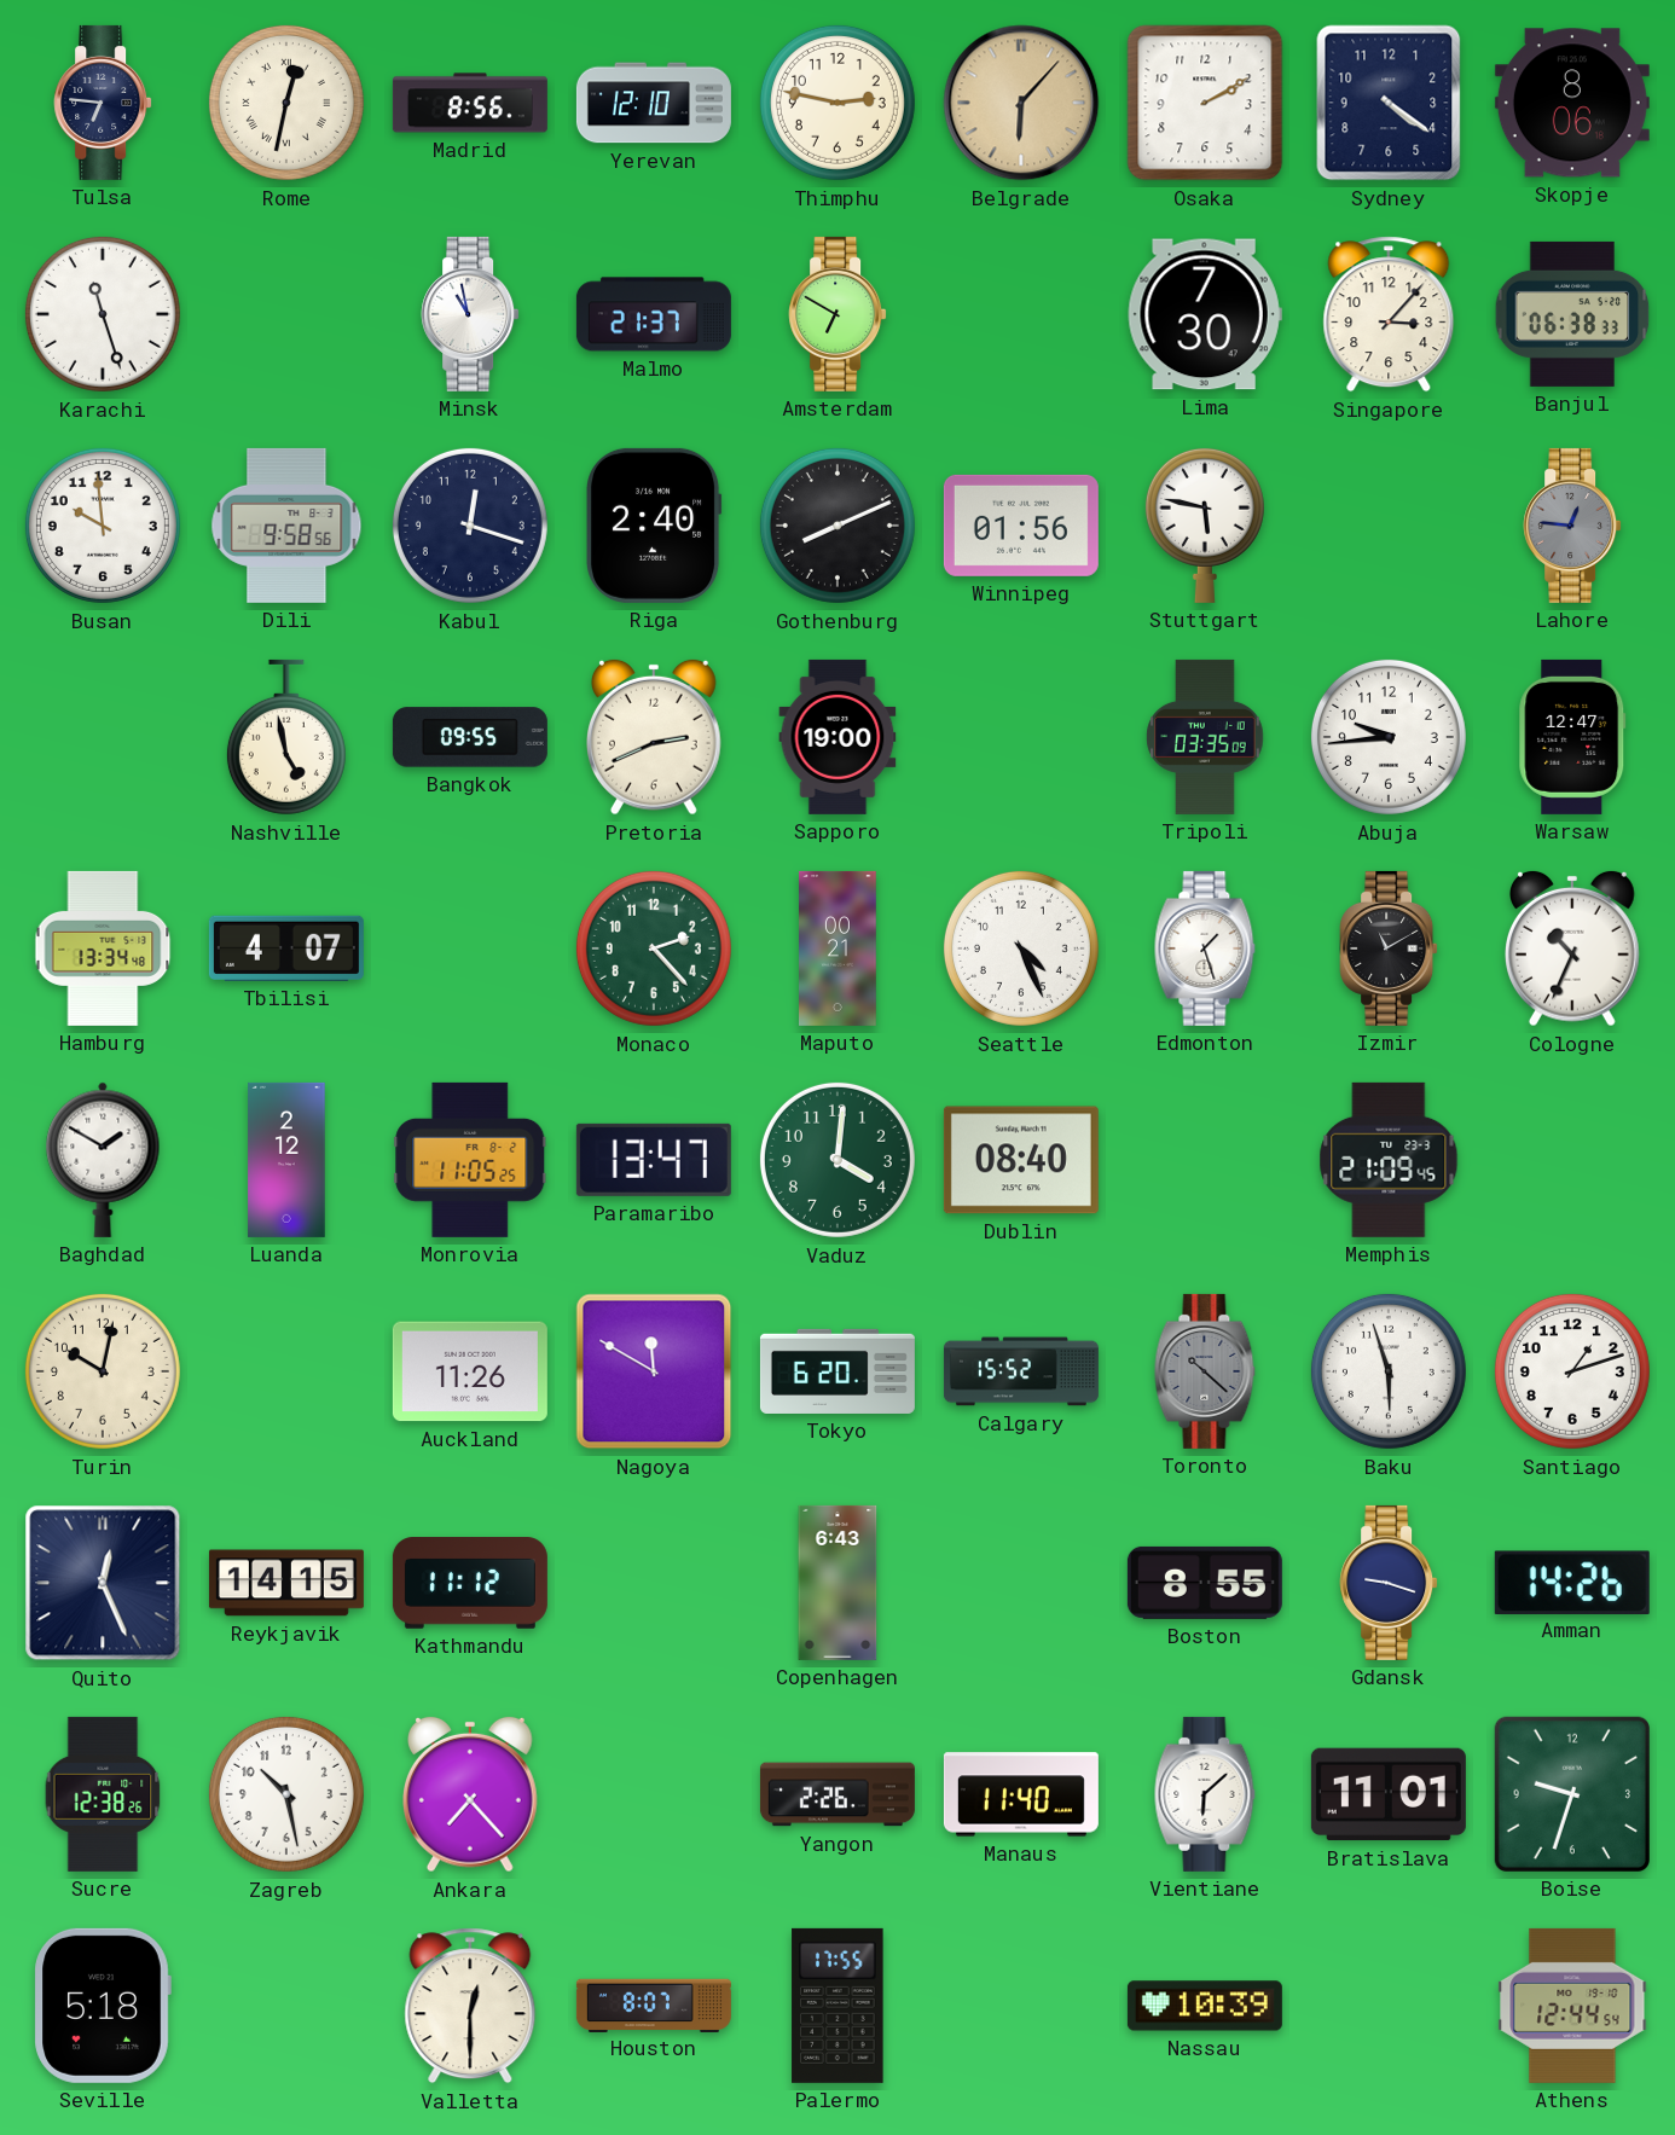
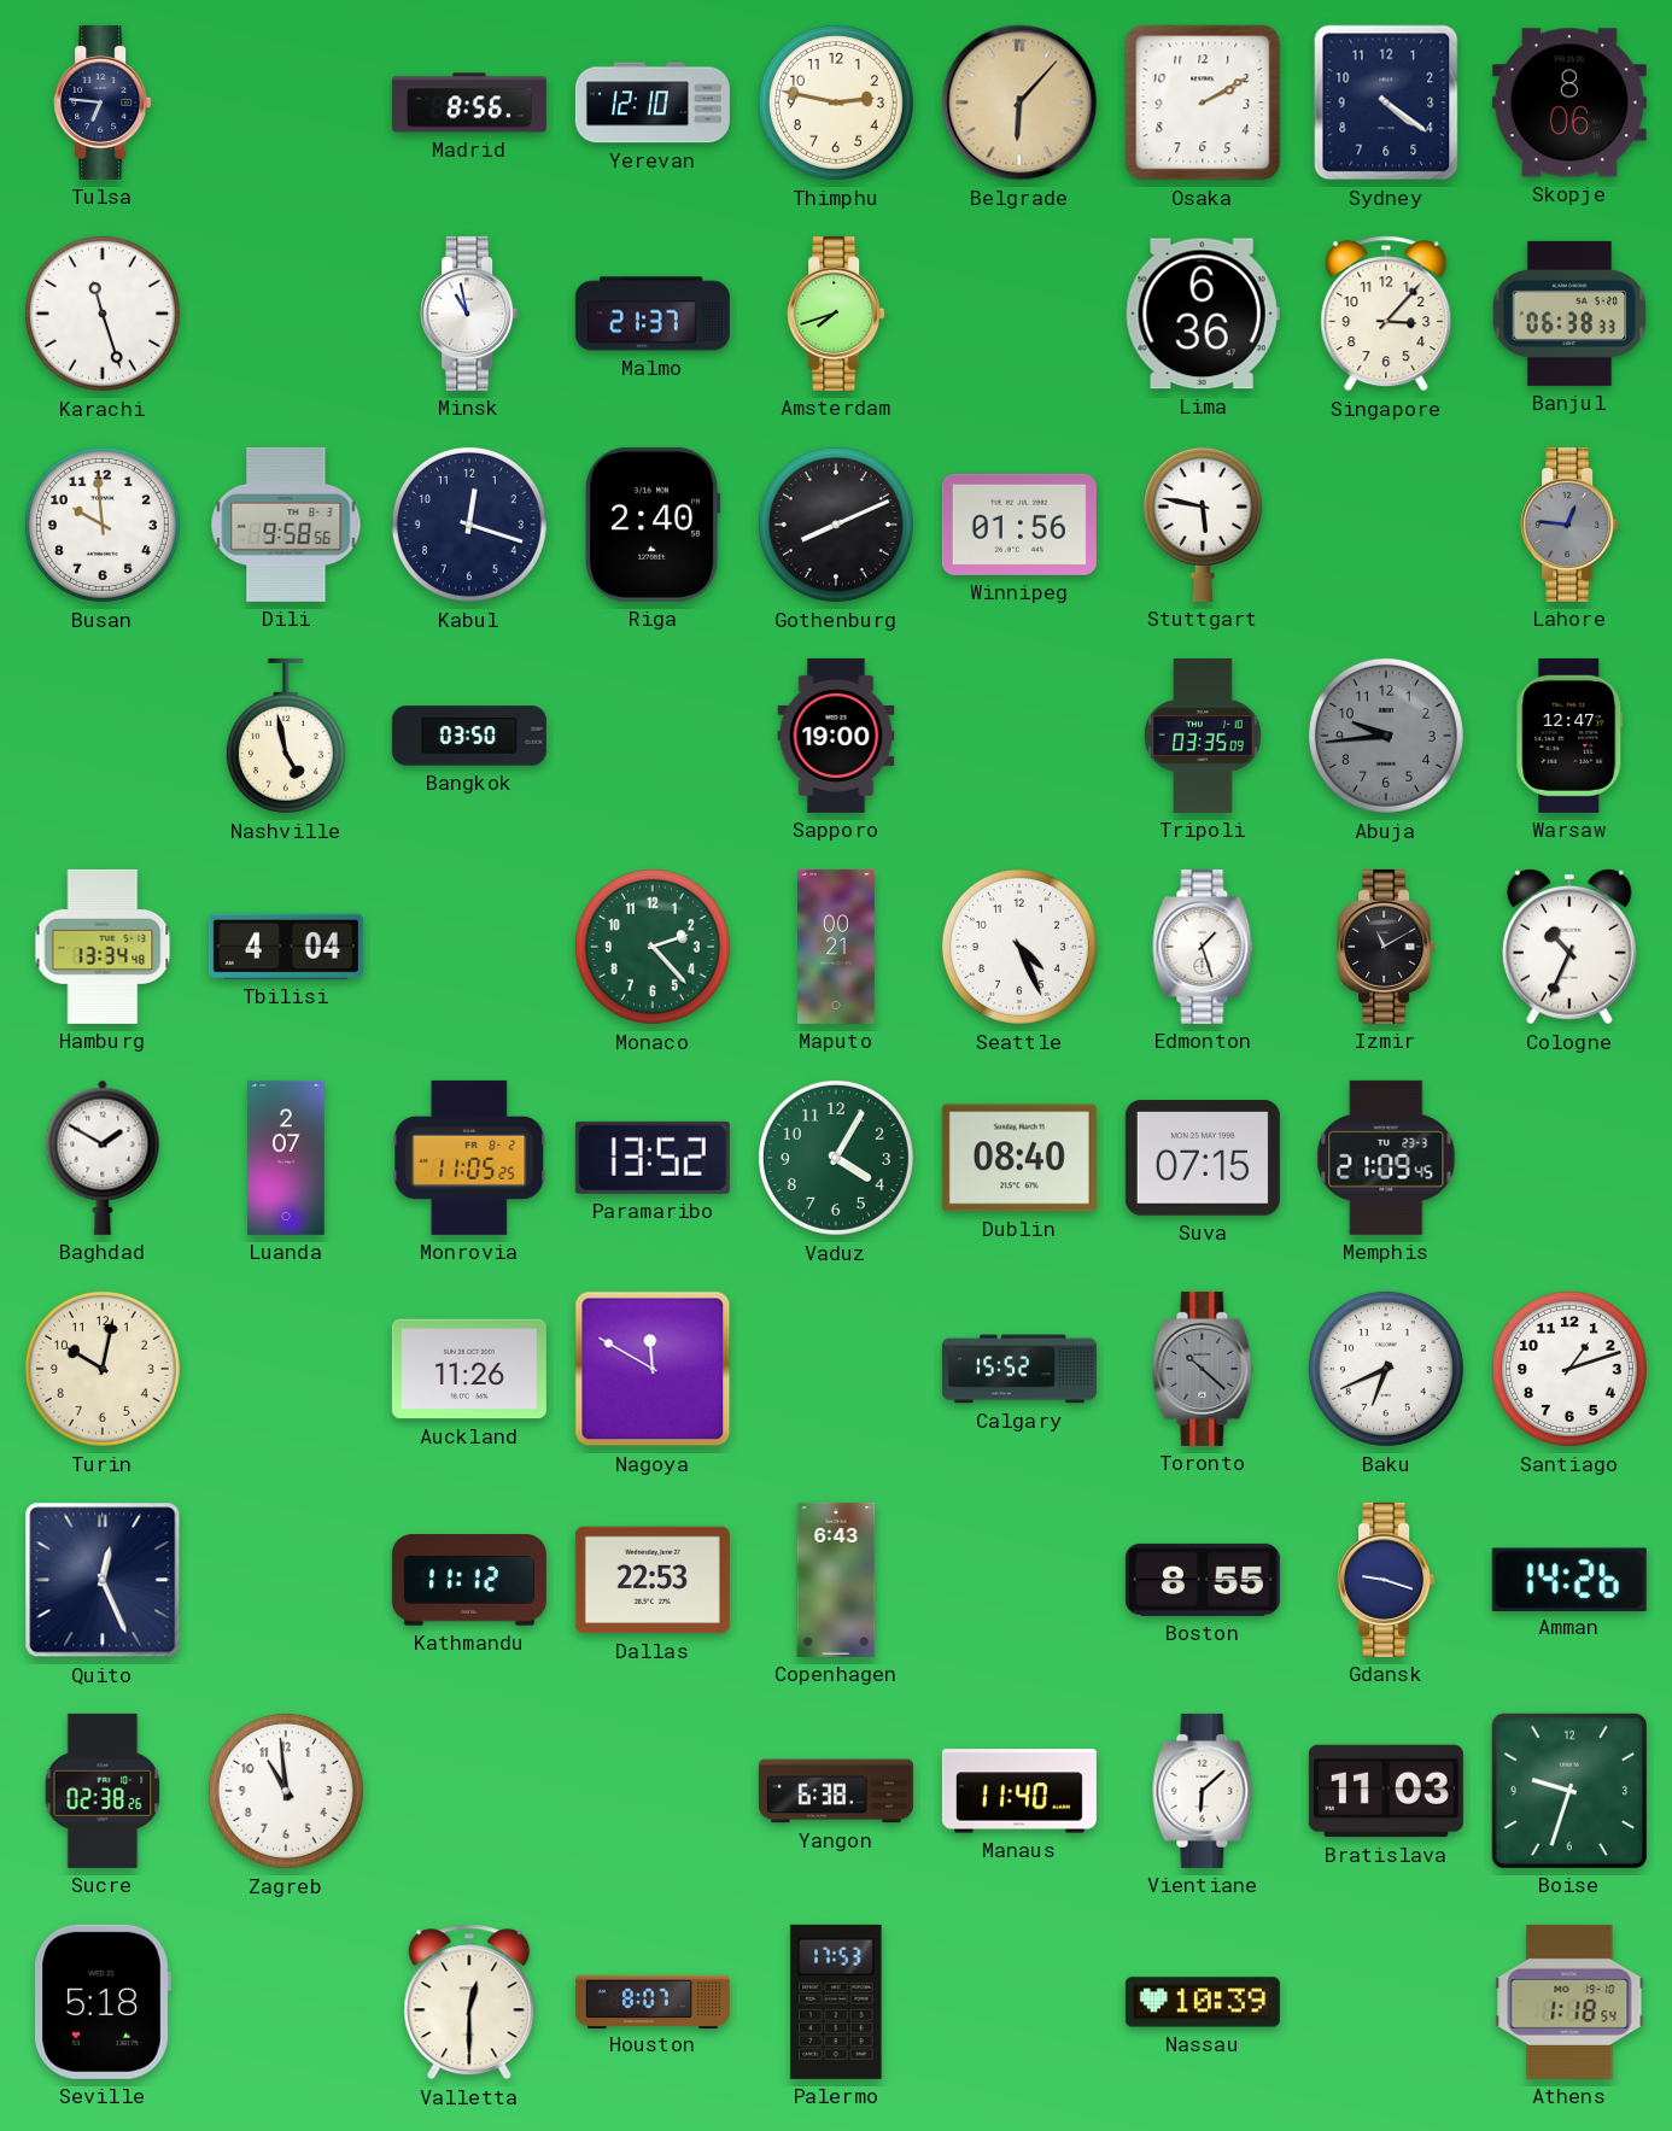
Rome: 12:32 -> none (286, 103)
Amsterdam: 6:50 -> 7:42 (836, 314)
Lima: 7:30 -> 6:36 (1203, 314)
Bangkok: 09:55 -> 03:50 (469, 736)
Pretoria: 2:41 -> none (655, 737)
Abuja dial: white -> grey (1386, 736)
Tbilisi: 4:07 -> 4:04 (286, 947)
Luanda: 2:12 -> 2:07 (286, 1158)
Paramaribo: 13:47 -> 13:52 (653, 1158)
Vaduz: 4:01 -> 4:05 (836, 1158)
Suva: none -> 07:15 (1203, 1158)
Tokyo: 6:20 -> none (837, 1371)
Baku: 5:57 -> 6:41 (1386, 1369)
Reykjavik: 14:15 -> none (286, 1583)
Dallas: none -> 22:53 (653, 1580)
Sucre: 12:38 -> 02:38 (103, 1791)
Zagreb: 10:28 -> 10:59 (286, 1791)
Ankara: 7:23 -> none (471, 1794)
Yangon: 2:26 -> 6:38 (836, 1791)
Bratislava: 11:01 -> 11:03 (1386, 1791)
Palermo: 17:55 -> 17:53 (836, 2002)
Athens: 12:44 -> 1:18 (1569, 2002)
